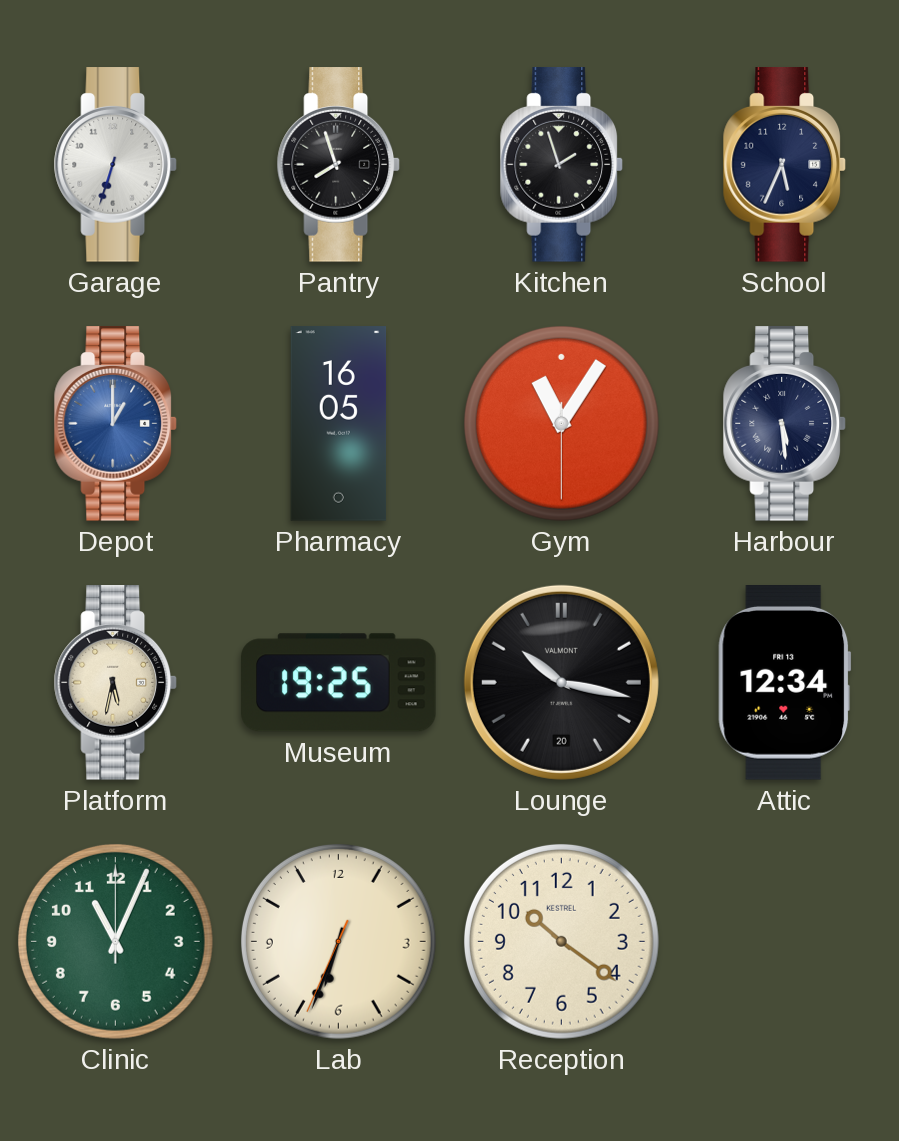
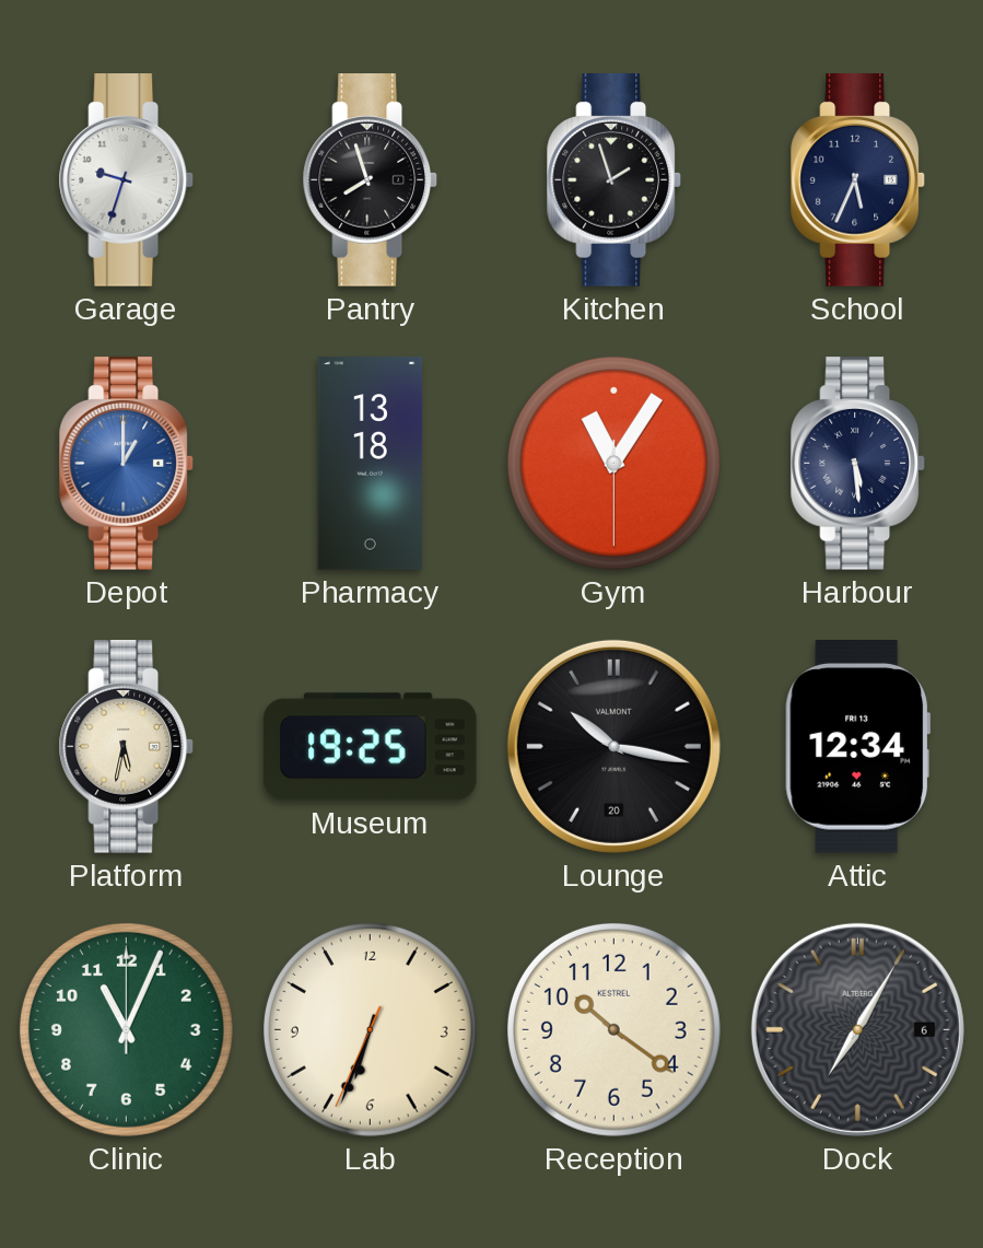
Garage: 6:33 -> 9:33 (126, 180)
Pharmacy: 16:05 -> 13:18 (371, 464)
Dock: none -> 7:05 (857, 1029)
